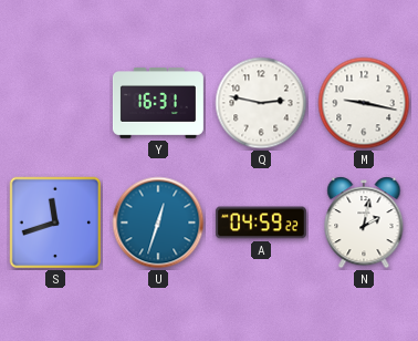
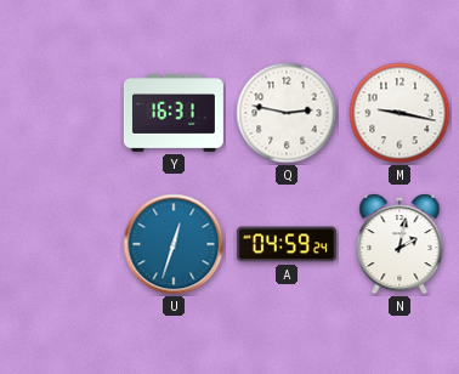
S: 11:42 -> none (55, 223)
A: 04:59:22 -> 04:59:24 (287, 244)
